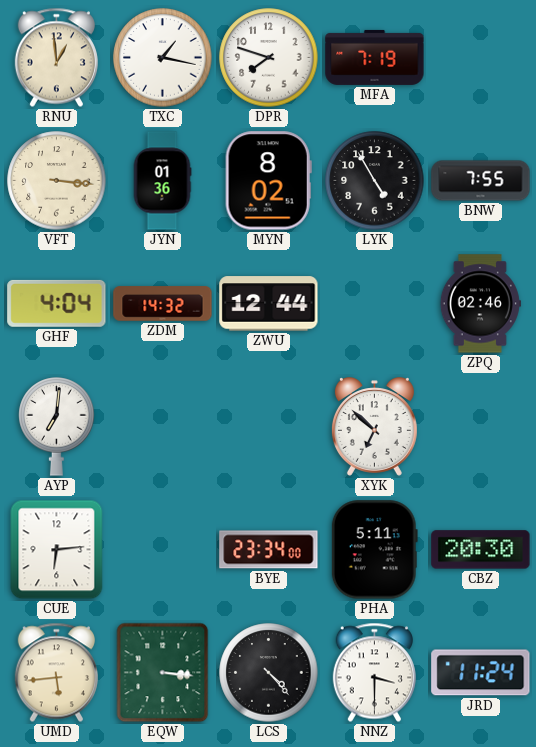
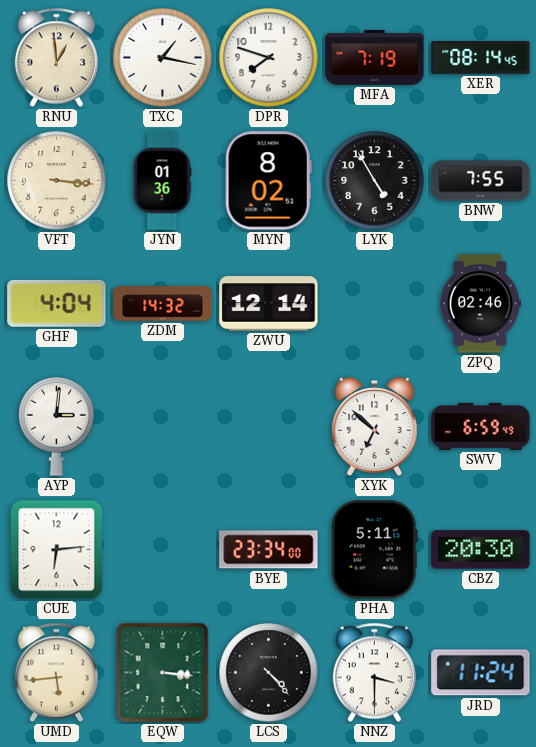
XER: none -> 08:14 (481, 58)
ZWU: 12:44 -> 12:14 (269, 304)
AYP: 7:01 -> 3:01 (57, 427)
SWV: none -> 6:59 (481, 426)
